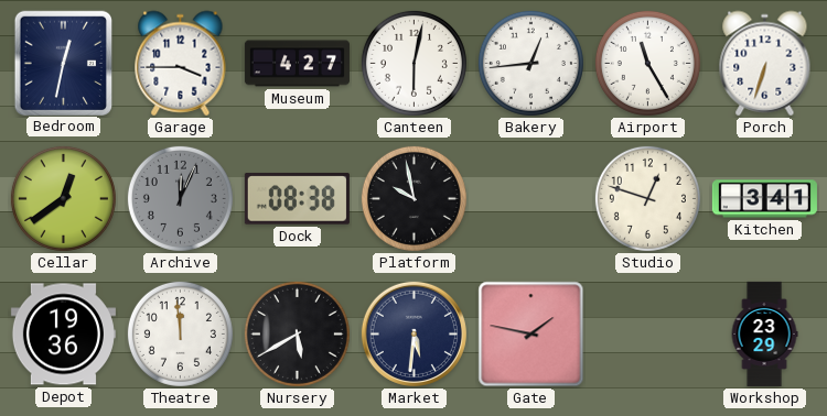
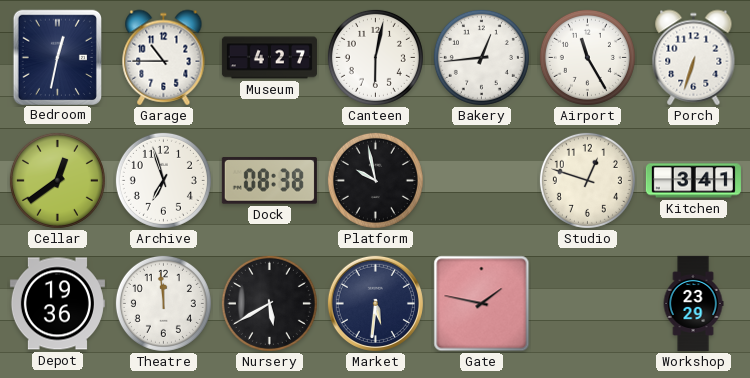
Garage: 3:45 -> 10:45 (164, 58)
Archive: 12:04 -> 6:57 (163, 180)
Archive dial: grey -> white (163, 180)
